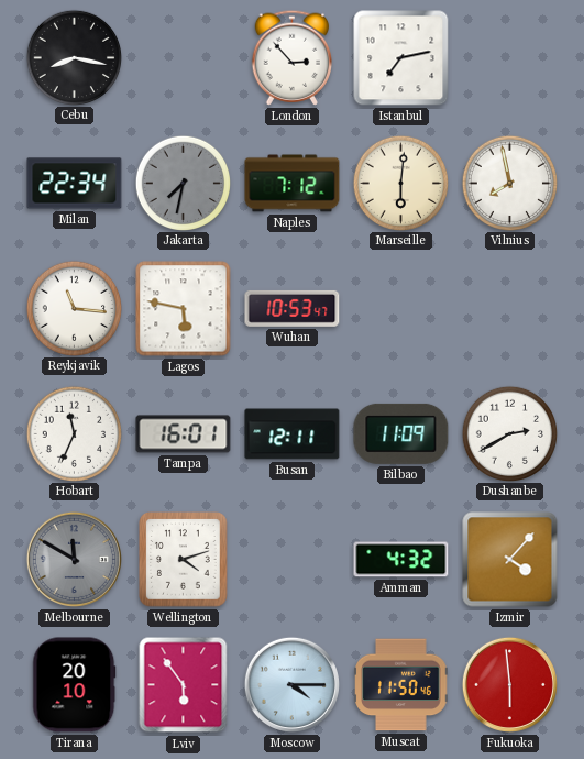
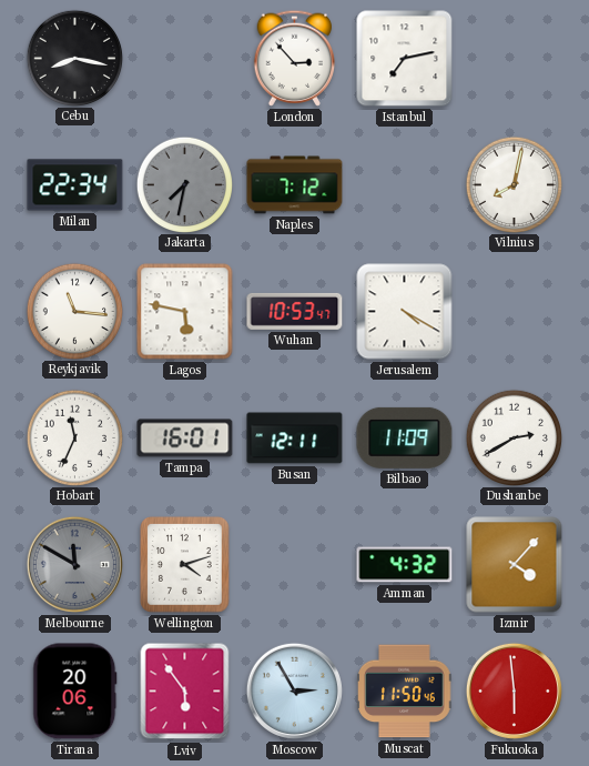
Marseille: 6:01 -> none (400, 183)
Vilnius: 7:58 -> 8:02 (514, 184)
Jerusalem: none -> 4:20 (405, 312)
Tirana: 20:10 -> 20:06 (75, 692)
Moscow: 4:15 -> 2:55 (294, 691)
